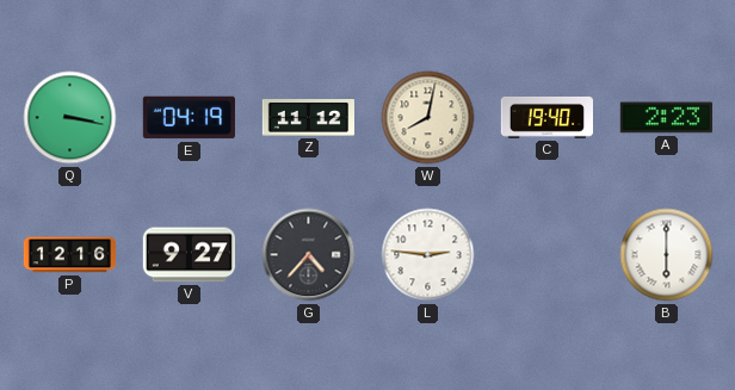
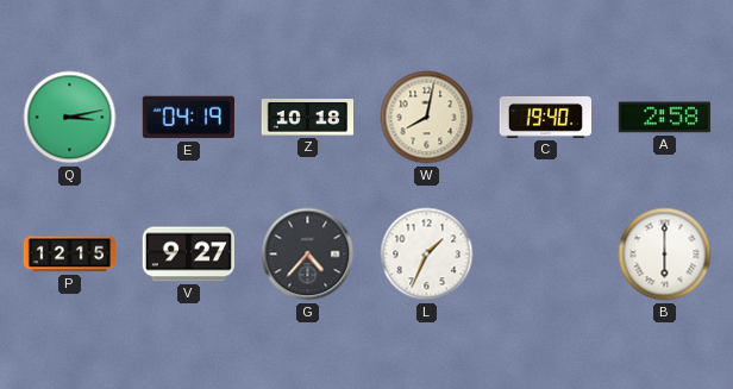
Q: 3:17 -> 3:13 (70, 118)
Z: 11:12 -> 10:18 (307, 118)
A: 2:23 -> 2:58 (664, 118)
P: 12:16 -> 12:15 (69, 255)
L: 2:46 -> 1:34 (427, 255)
